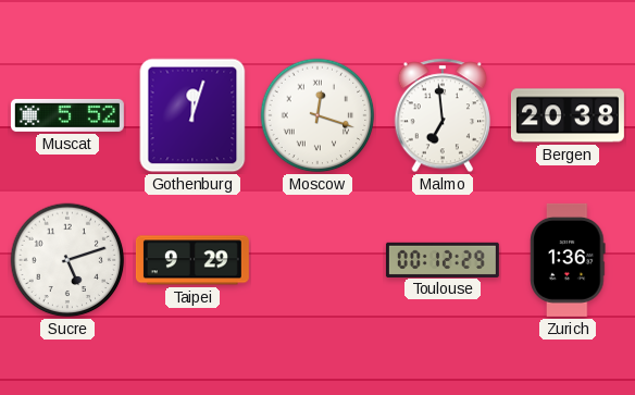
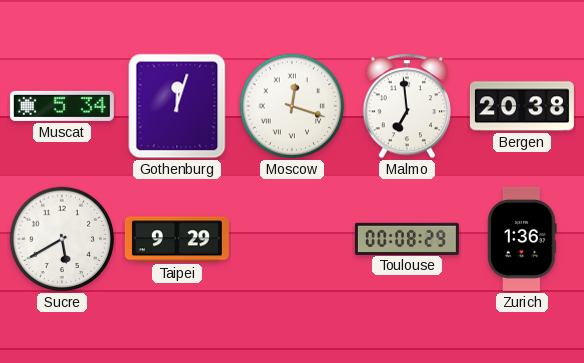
Muscat: 5:52 -> 5:34 (62, 106)
Sucre: 5:12 -> 5:40 (62, 239)
Toulouse: 00:12 -> 00:08 (407, 238)
